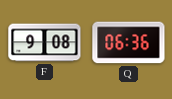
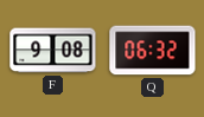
Q: 06:36 -> 06:32 (153, 51)
